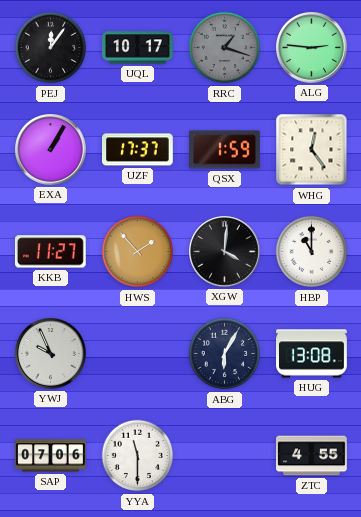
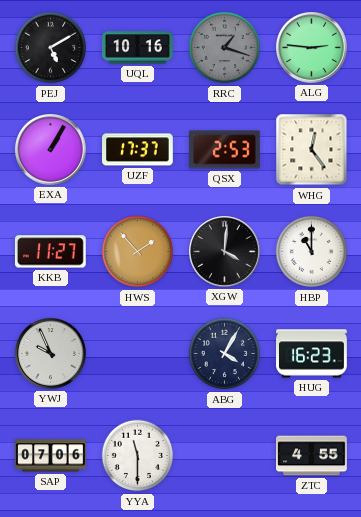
PEJ: 12:06 -> 5:10 (51, 48)
UQL: 10:17 -> 10:16 (138, 48)
QSX: 1:59 -> 2:53 (225, 150)
ABG: 6:05 -> 4:05 (225, 354)
HUG: 13:08 -> 16:23 (312, 354)
